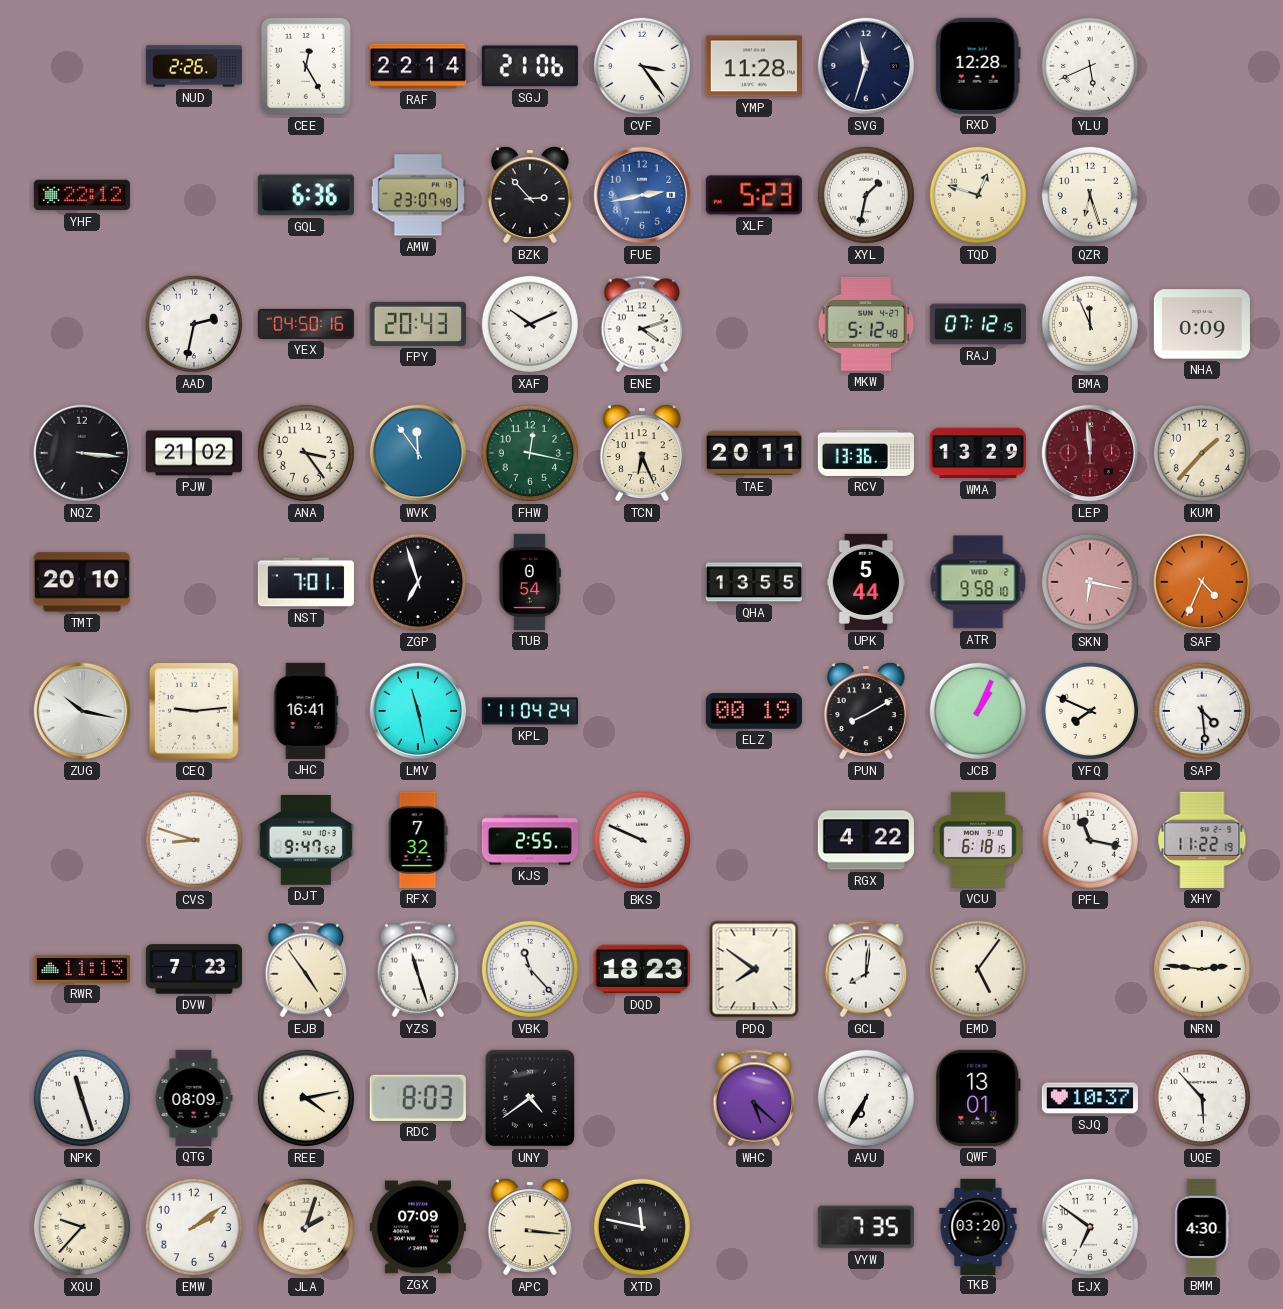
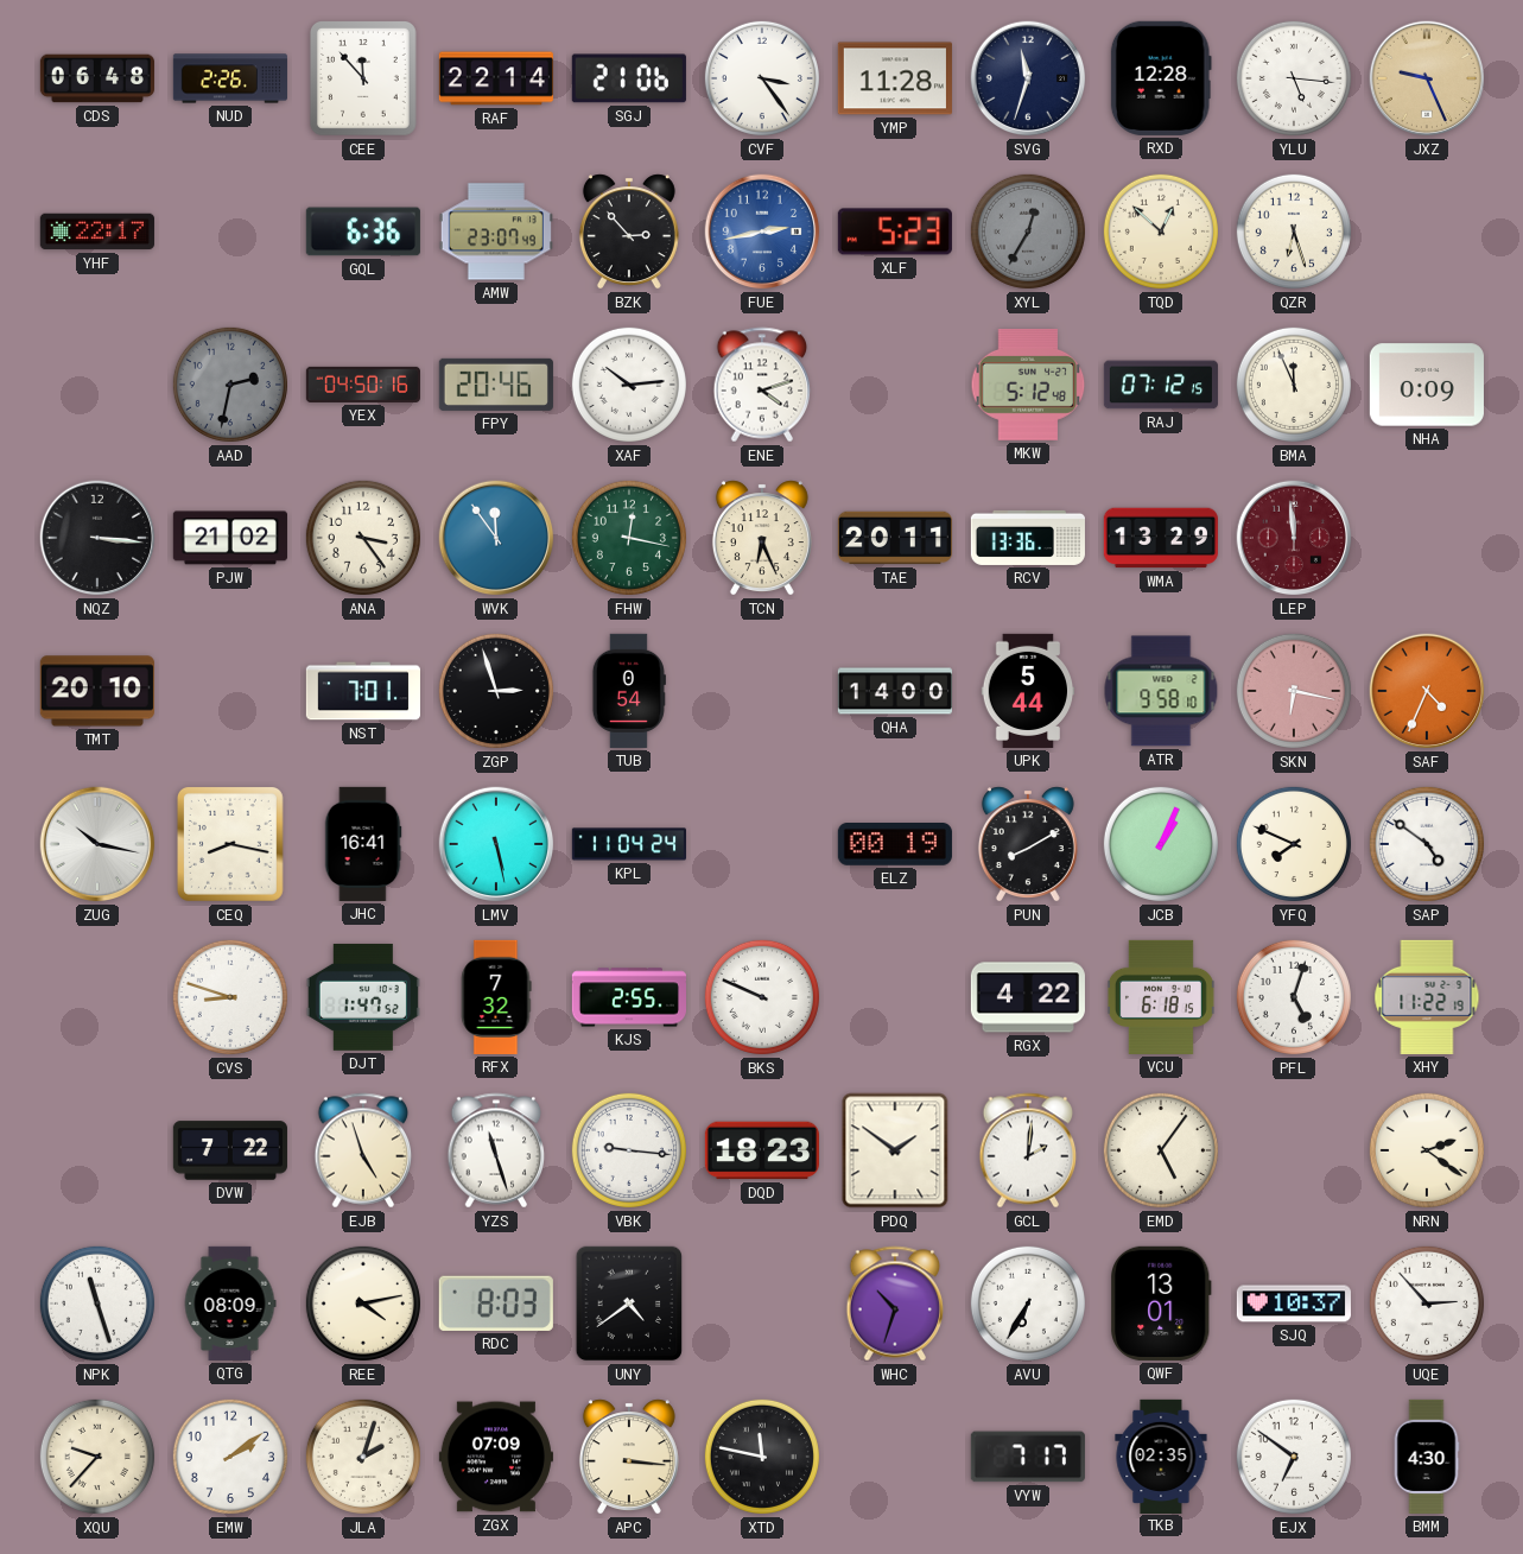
CDS: none -> 06:48 (96, 78)
CEE: 12:25 -> 11:53 (363, 80)
YLU: 5:41 -> 5:16 (1294, 78)
JXZ: none -> 9:26 (1427, 78)
YHF: 22:12 -> 22:17 (97, 231)
XYL: 1:32 -> 12:35 (1028, 231)
XYL dial: white -> grey (1028, 231)
TQD: 12:48 -> 12:52 (1161, 231)
AAD dial: white -> grey (230, 385)
FPY: 20:43 -> 20:46 (496, 385)
XAF: 10:11 -> 10:14 (629, 385)
KUM: 1:37 -> none (1202, 453)
ZGP: 6:57 -> 2:57 (496, 691)
QHA: 13:55 -> 14:00 (894, 691)
CEQ: 9:14 -> 8:17 (230, 845)
LMV: 11:28 -> 5:28 (496, 844)
SAP: 4:29 -> 4:51 (1427, 844)
DJT: 9:47 -> 1:47 (363, 997)
PFL: 11:17 -> 5:03 (1294, 997)
RWR: 11:13 -> none (82, 969)
DVW: 7:23 -> 7:22 (229, 1150)
EJB: 4:54 -> 4:57 (363, 1150)
VBK: 11:23 -> 9:16 (629, 1150)
PDQ: 7:51 -> 1:51 (895, 1150)
GCL: 8:01 -> 2:01 (1028, 1150)
NRN: 2:46 -> 2:21 (1427, 1150)
WHC: 5:22 -> 10:33 (895, 1304)
UQE: 5:53 -> 2:53 (1427, 1304)
VYW: 7:35 -> 7:17 (1028, 1457)
TKB: 03:20 -> 02:35 (1161, 1455)
